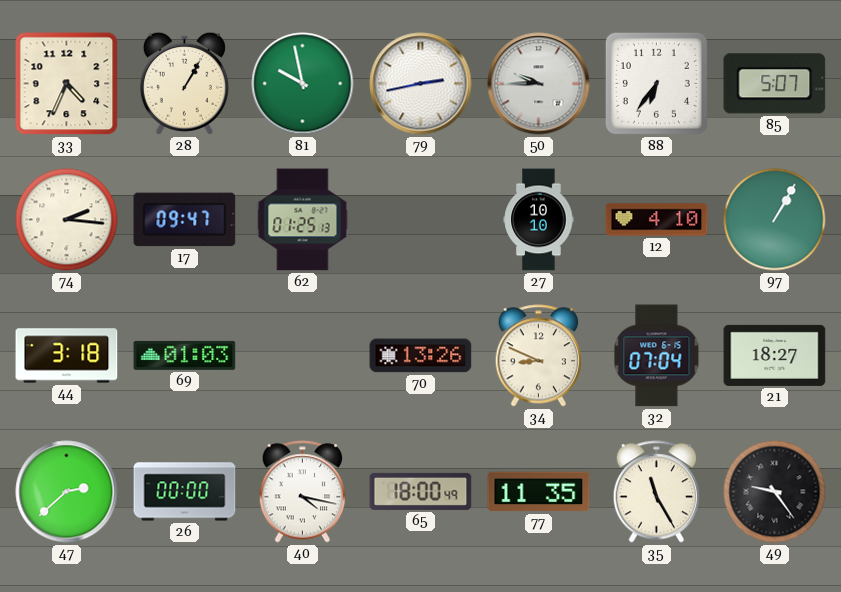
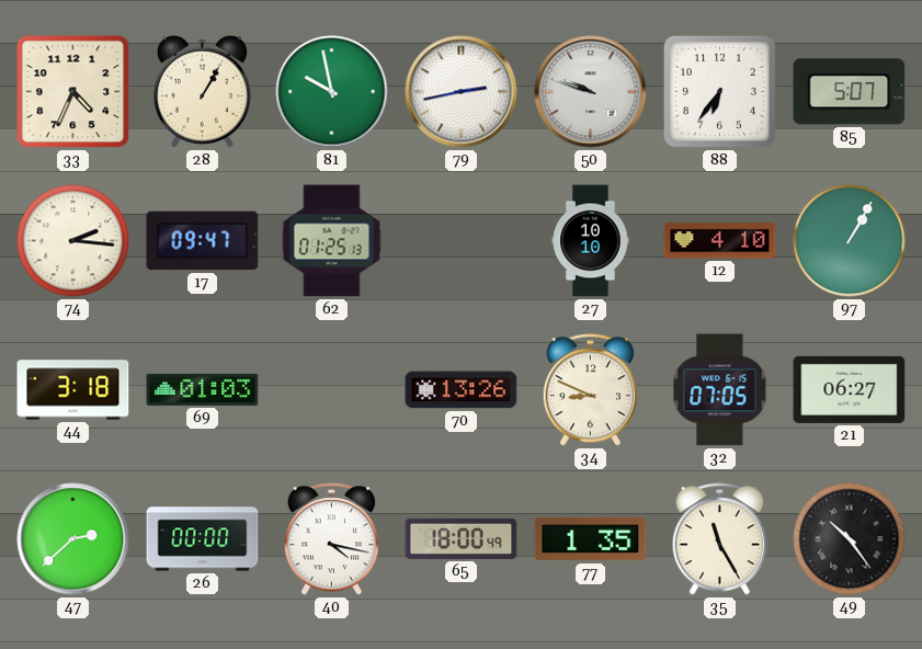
50: 9:45 -> 9:48 (591, 92)
32: 07:04 -> 07:05 (720, 390)
21: 18:27 -> 06:27 (850, 389)
77: 11:35 -> 1:35 (591, 539)
49: 9:24 -> 10:24 (850, 539)
